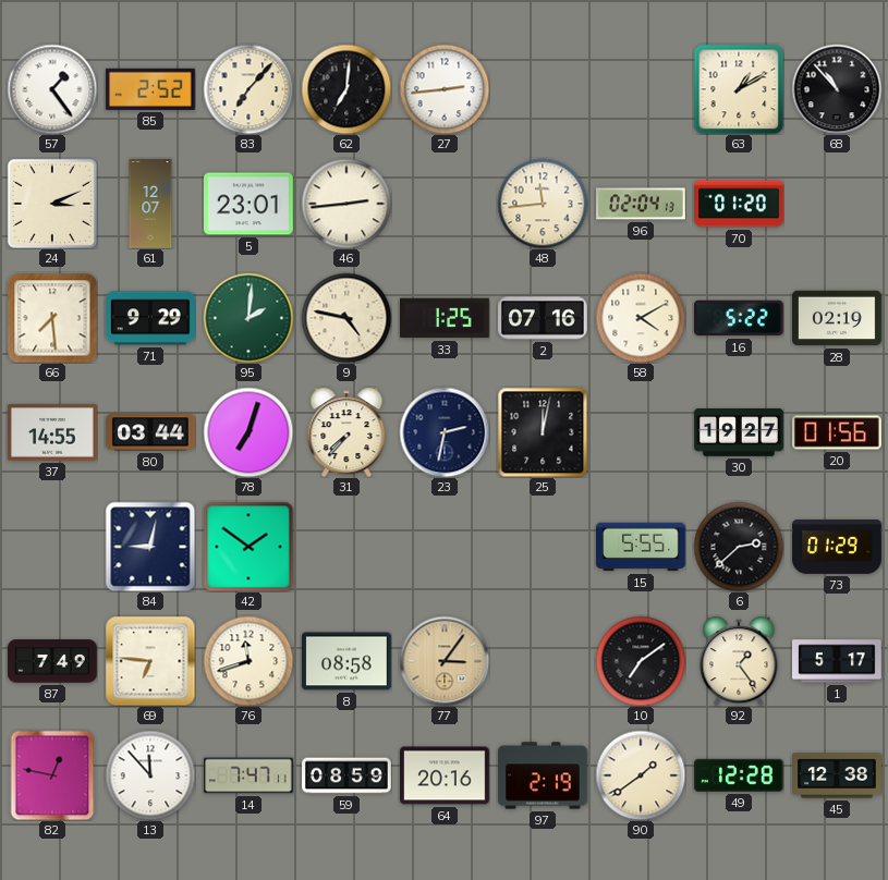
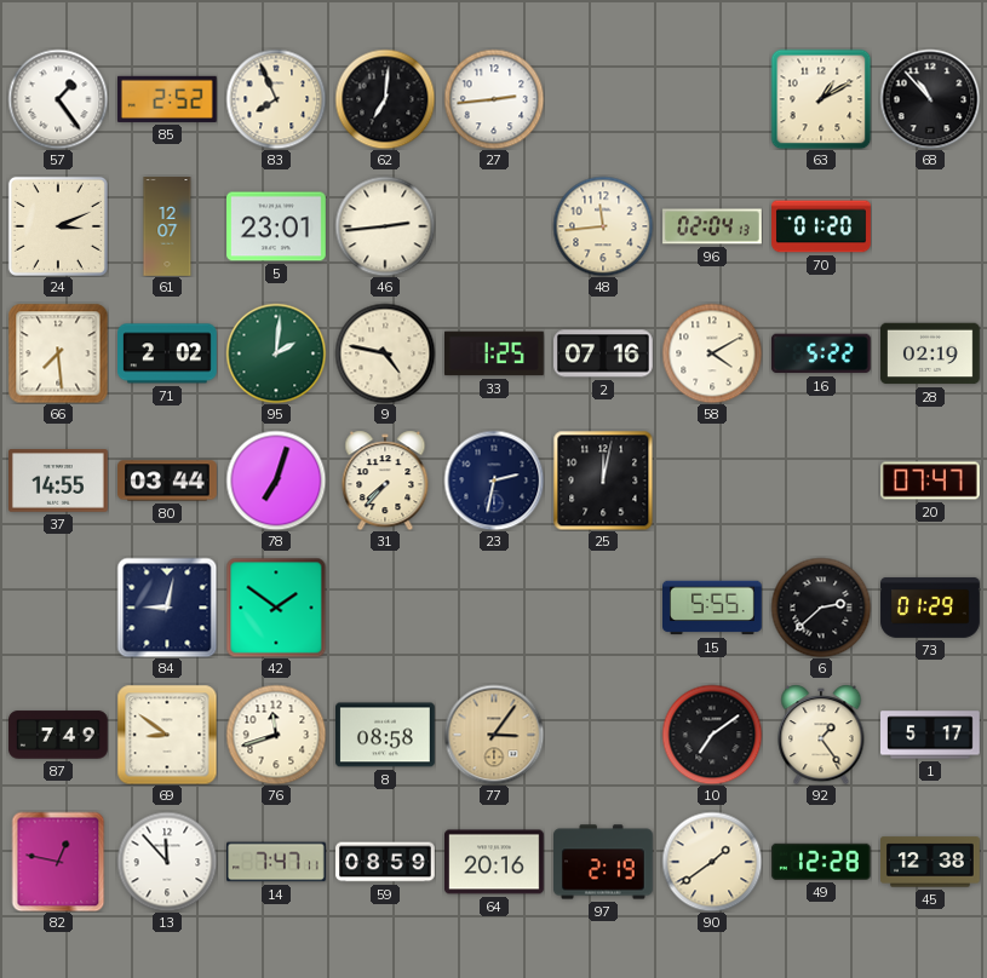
83: 7:07 -> 7:56 (276, 99)
71: 9:29 -> 2:02 (168, 353)
30: 19:27 -> none (739, 433)
20: 01:56 -> 07:47 (931, 481)
69: 6:46 -> 8:51 (167, 735)
